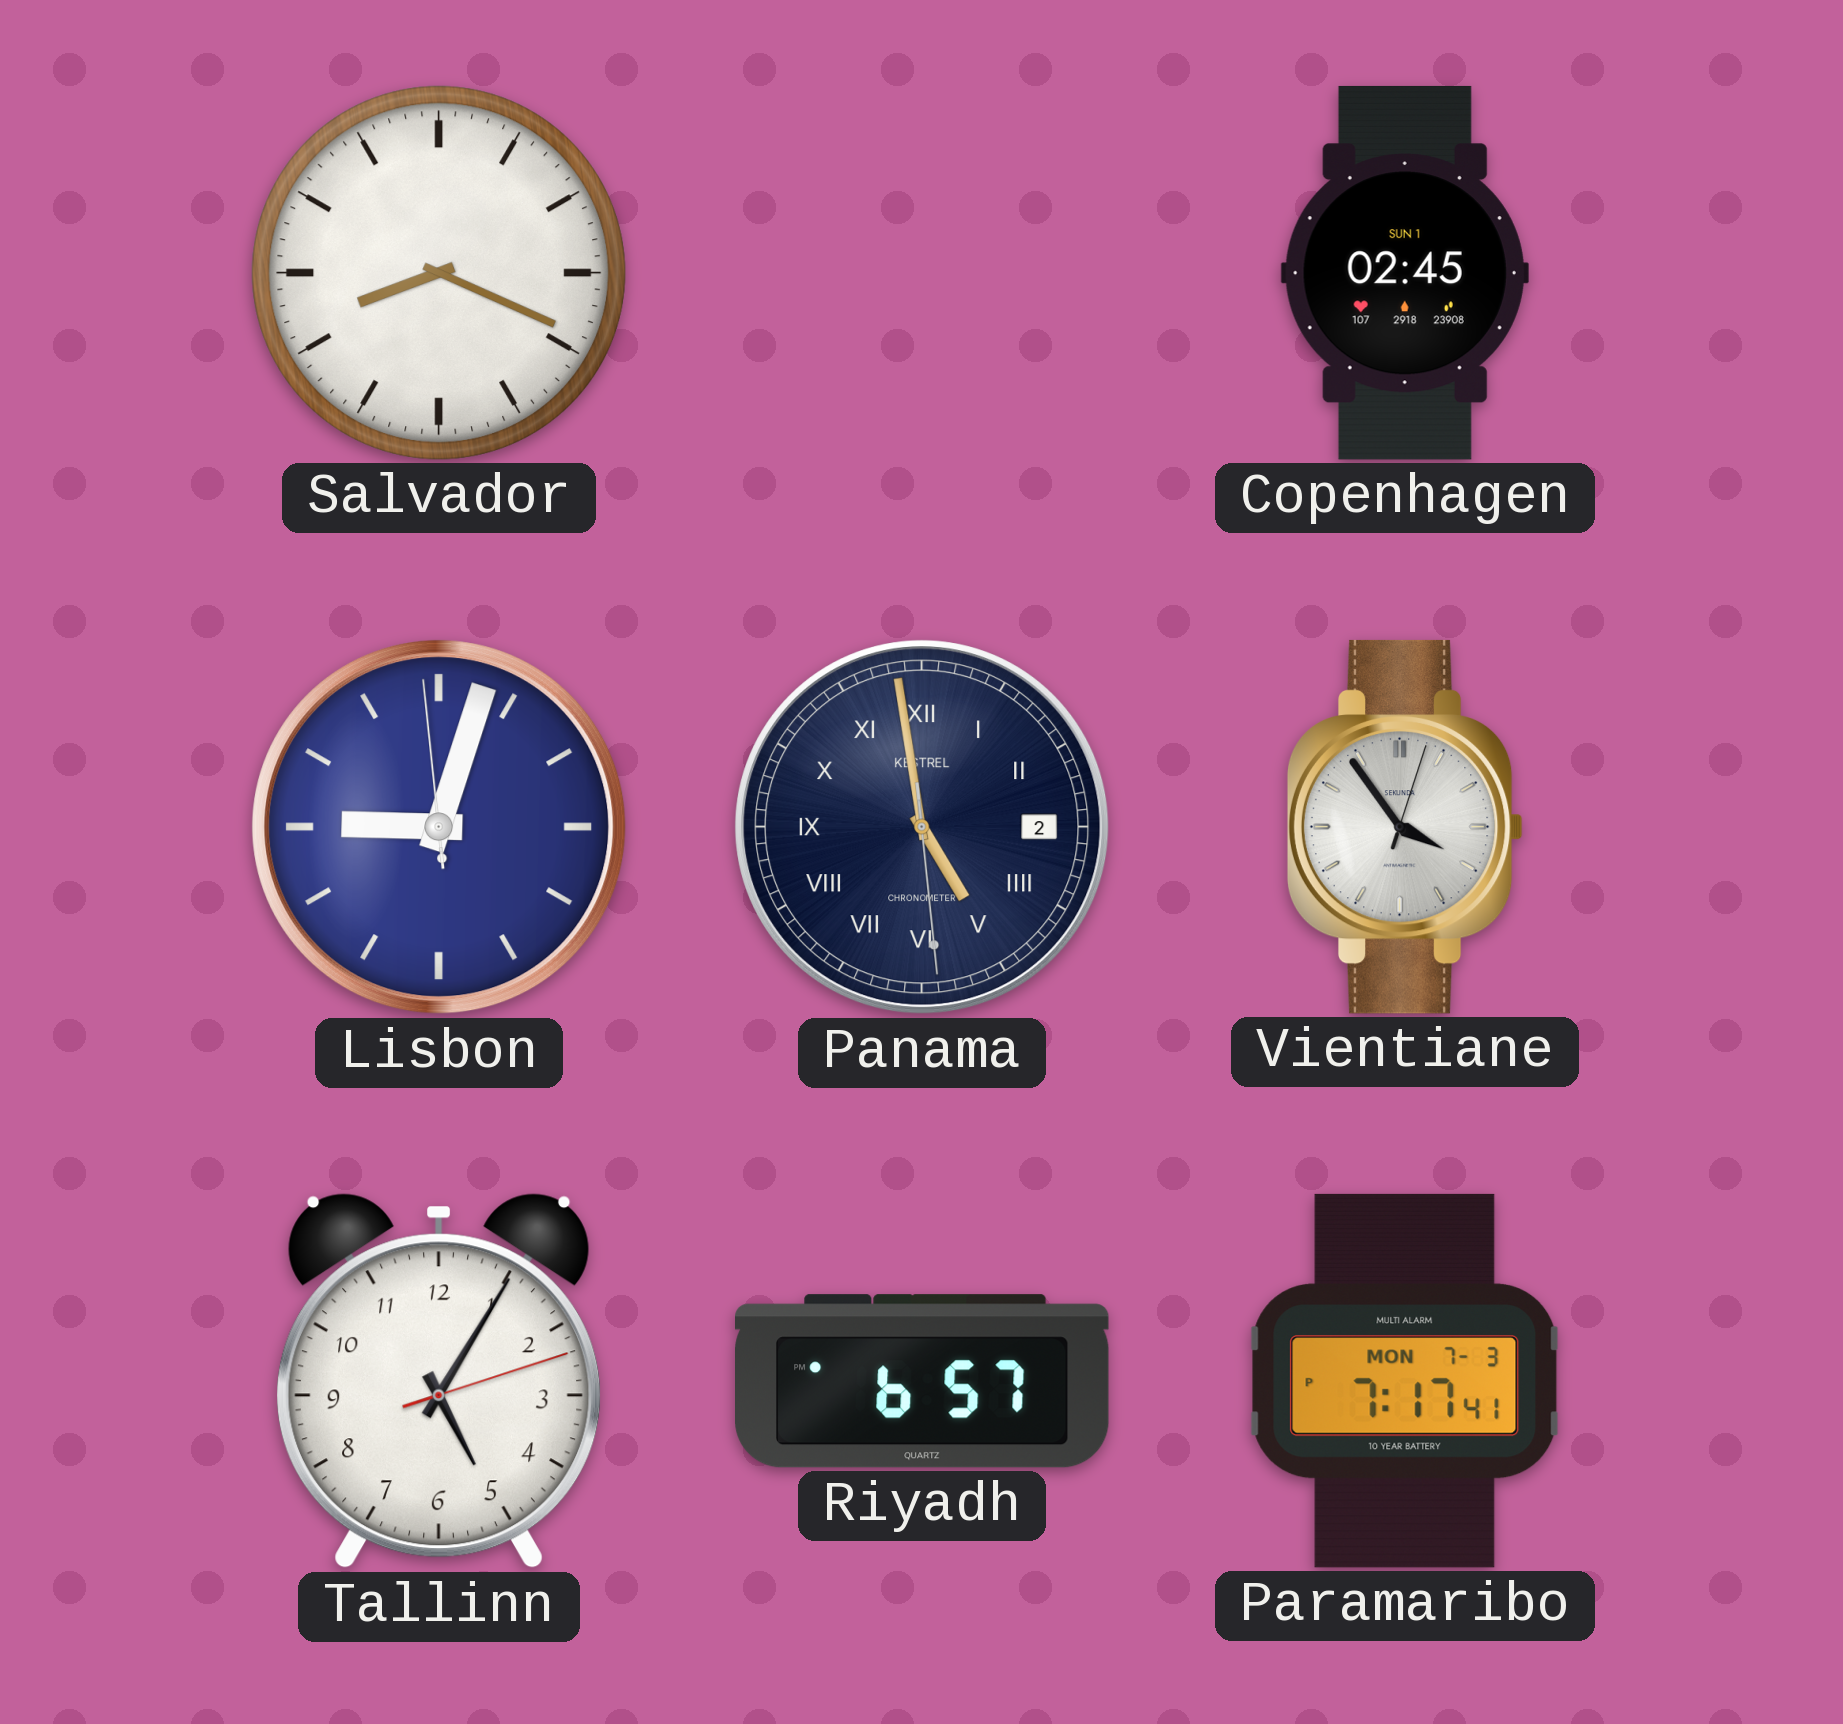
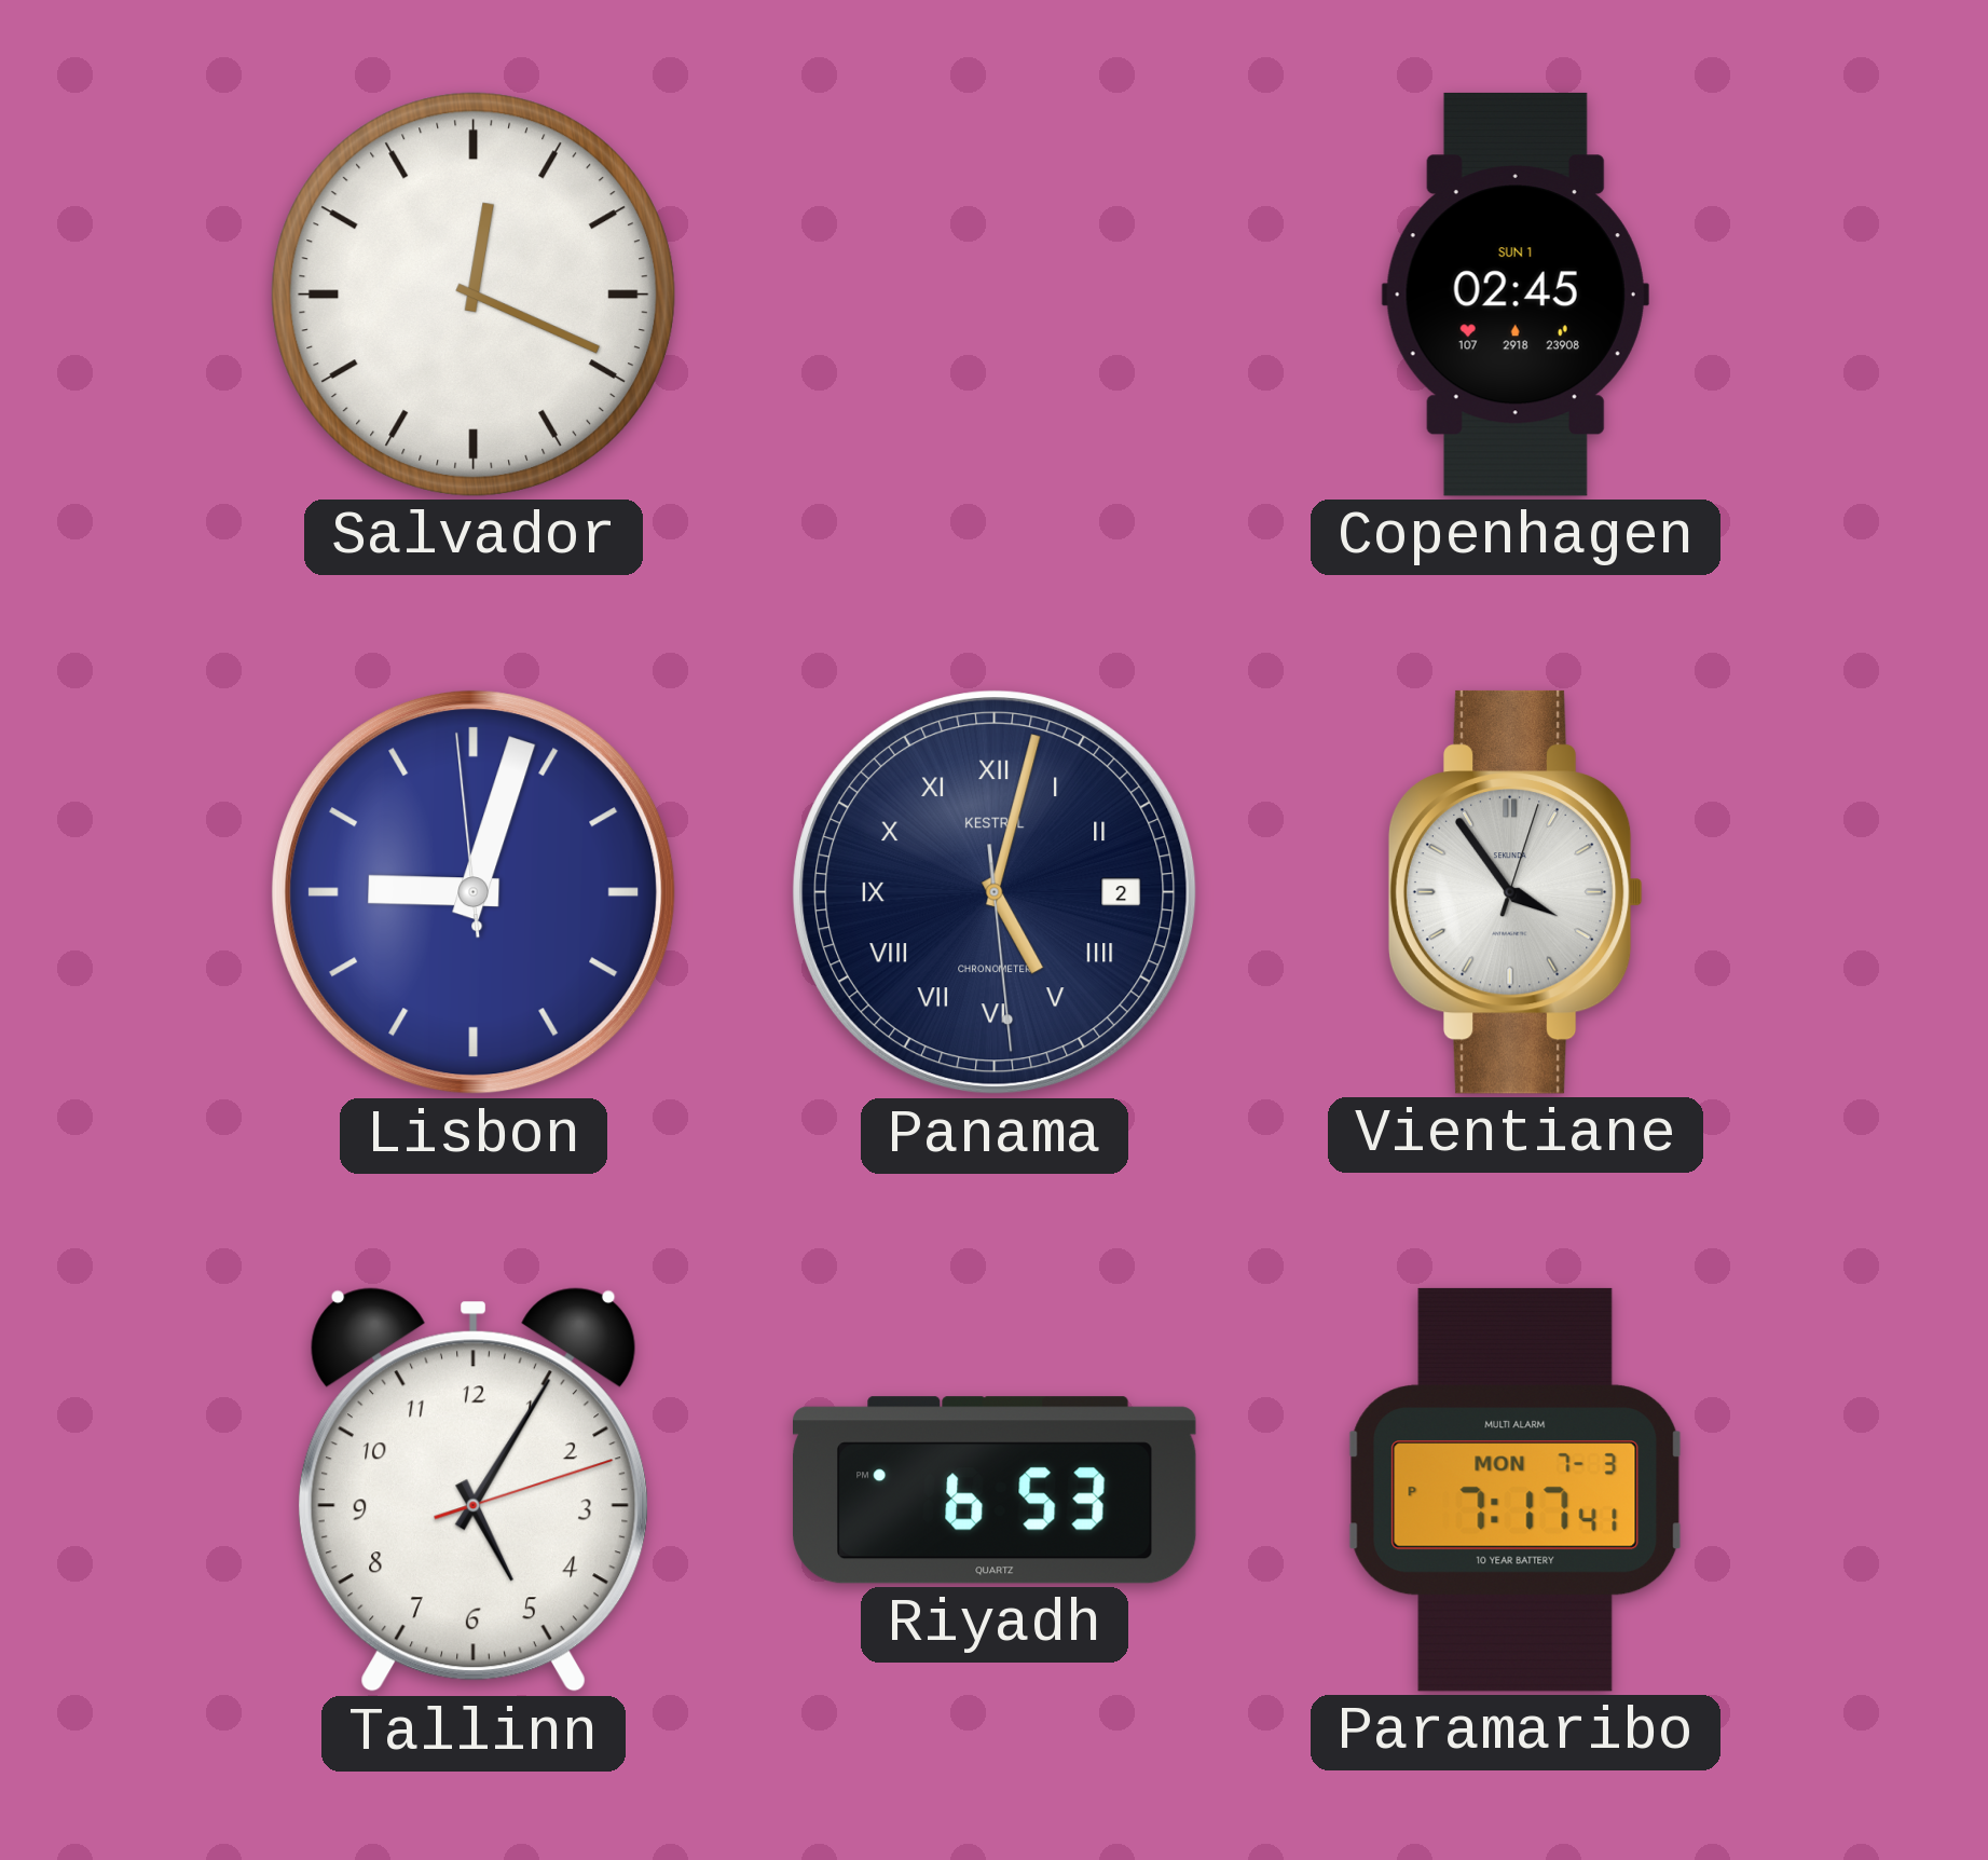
Salvador: 8:19 -> 12:19 (474, 295)
Panama: 4:58 -> 5:02 (995, 892)
Riyadh: 6:57 -> 6:53 (996, 1490)
